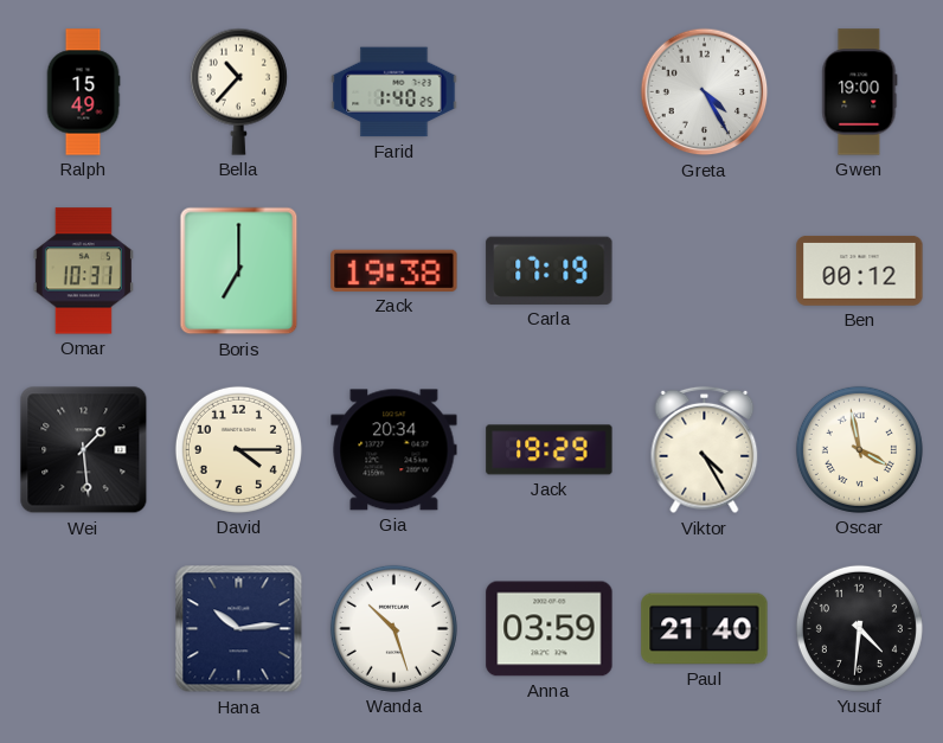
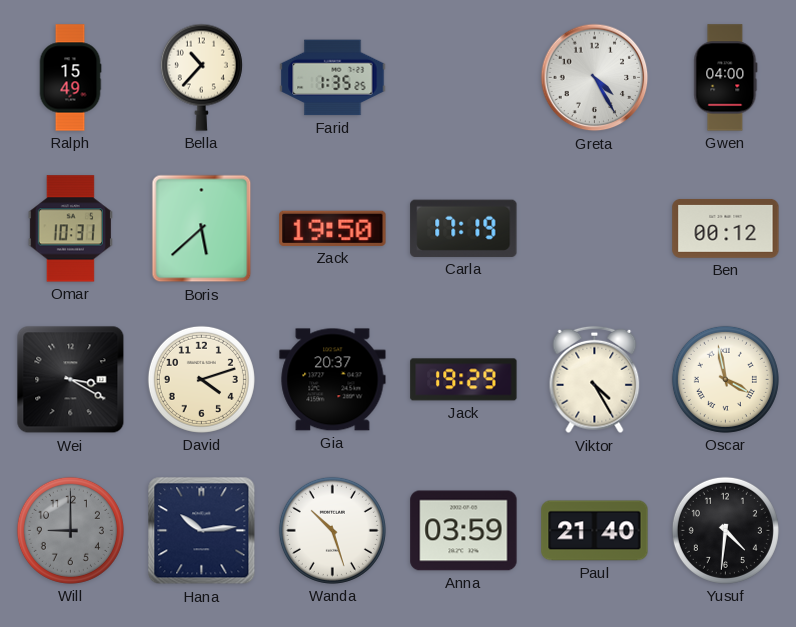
Farid: 1:40 -> 1:35 (333, 78)
Gwen: 19:00 -> 04:00 (726, 78)
Boris: 7:00 -> 5:38 (202, 229)
Zack: 19:38 -> 19:50 (333, 228)
Wei: 1:29 -> 3:20 (71, 380)
David: 4:15 -> 4:12 (201, 379)
Gia: 20:34 -> 20:37 (333, 380)
Will: none -> 9:00 (70, 530)
